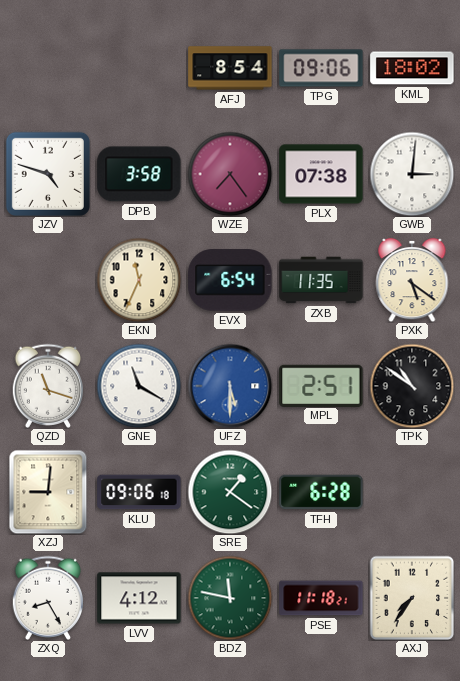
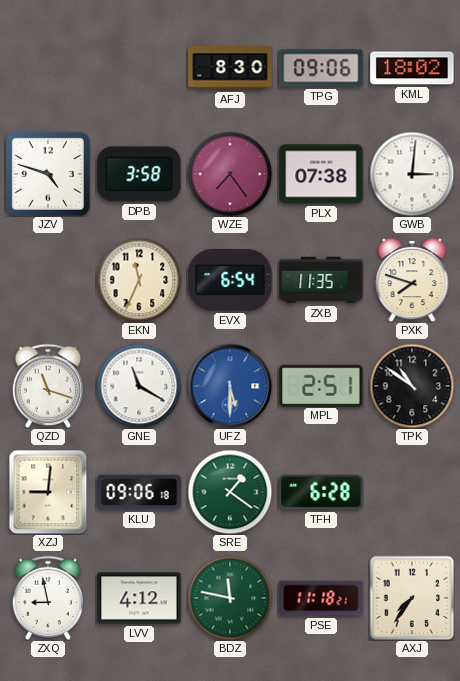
AFJ: 8:54 -> 8:30 (230, 68)
PXK: 5:21 -> 7:48 (412, 280)
ZXQ: 8:25 -> 8:58 (47, 598)
